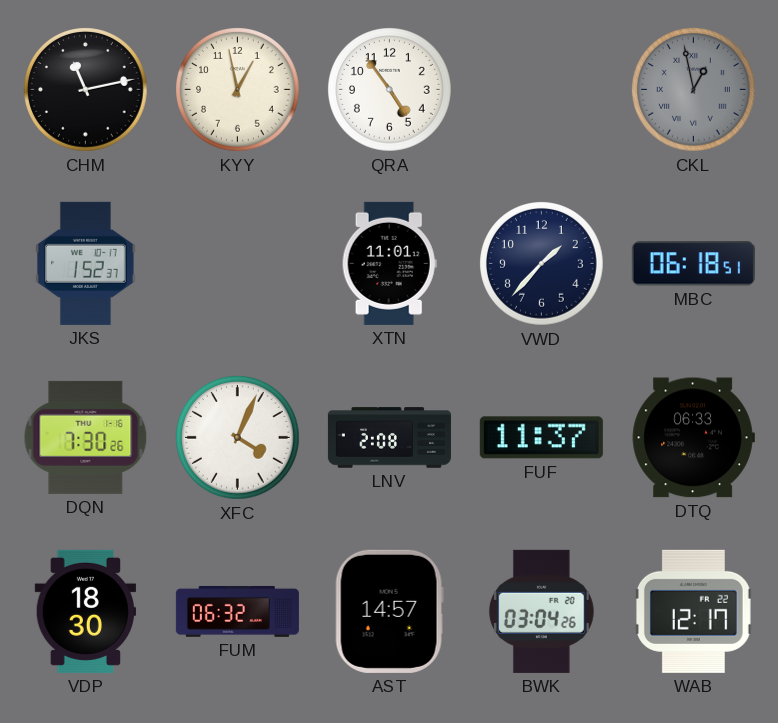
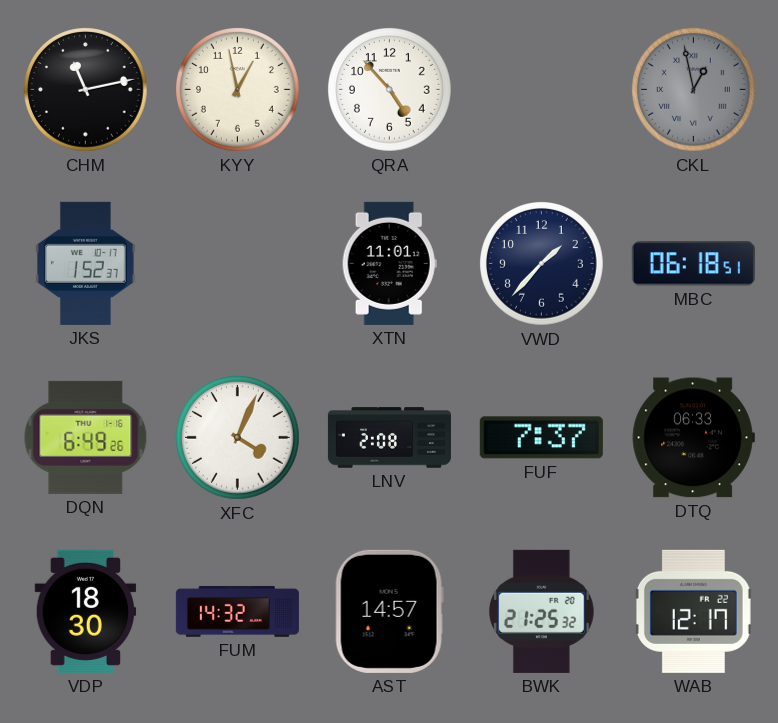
QRA: 4:54 -> 4:53 (390, 90)
DQN: 7:30 -> 6:49 (86, 437)
FUF: 11:37 -> 7:37 (541, 438)
FUM: 06:32 -> 14:32 (237, 611)
BWK: 03:04 -> 21:25 (542, 611)
